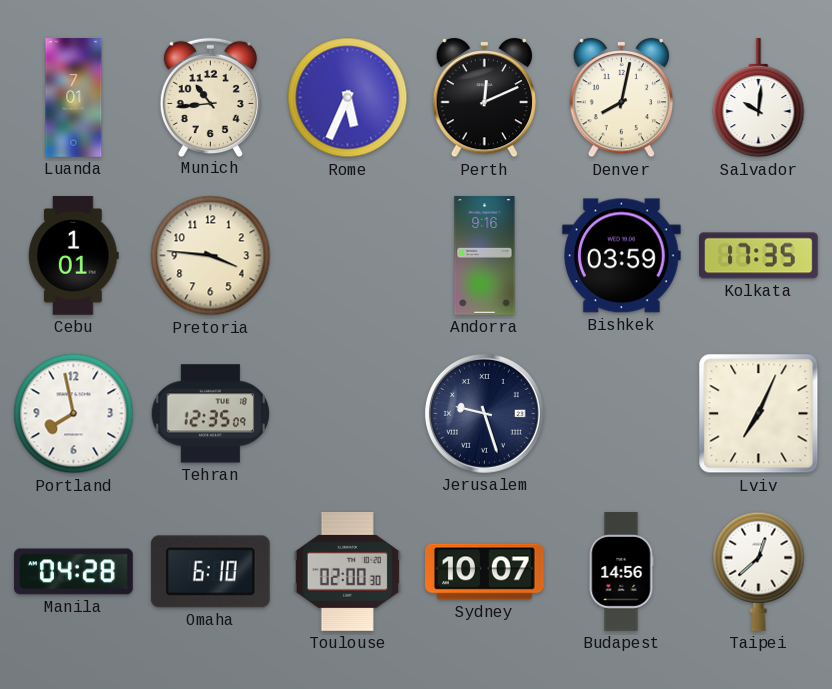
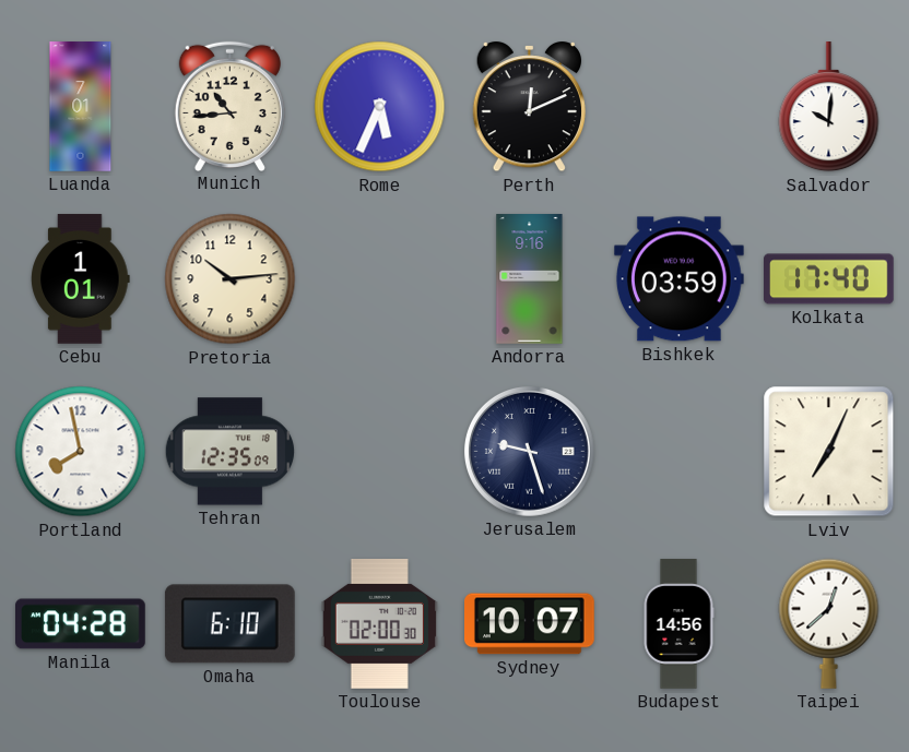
Denver: 8:02 -> none (621, 98)
Pretoria: 3:46 -> 10:14 (231, 279)
Kolkata: 17:35 -> 17:40 (829, 279)
